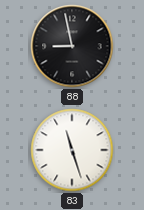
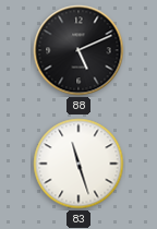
88: 8:58 -> 5:11 (78, 50)
